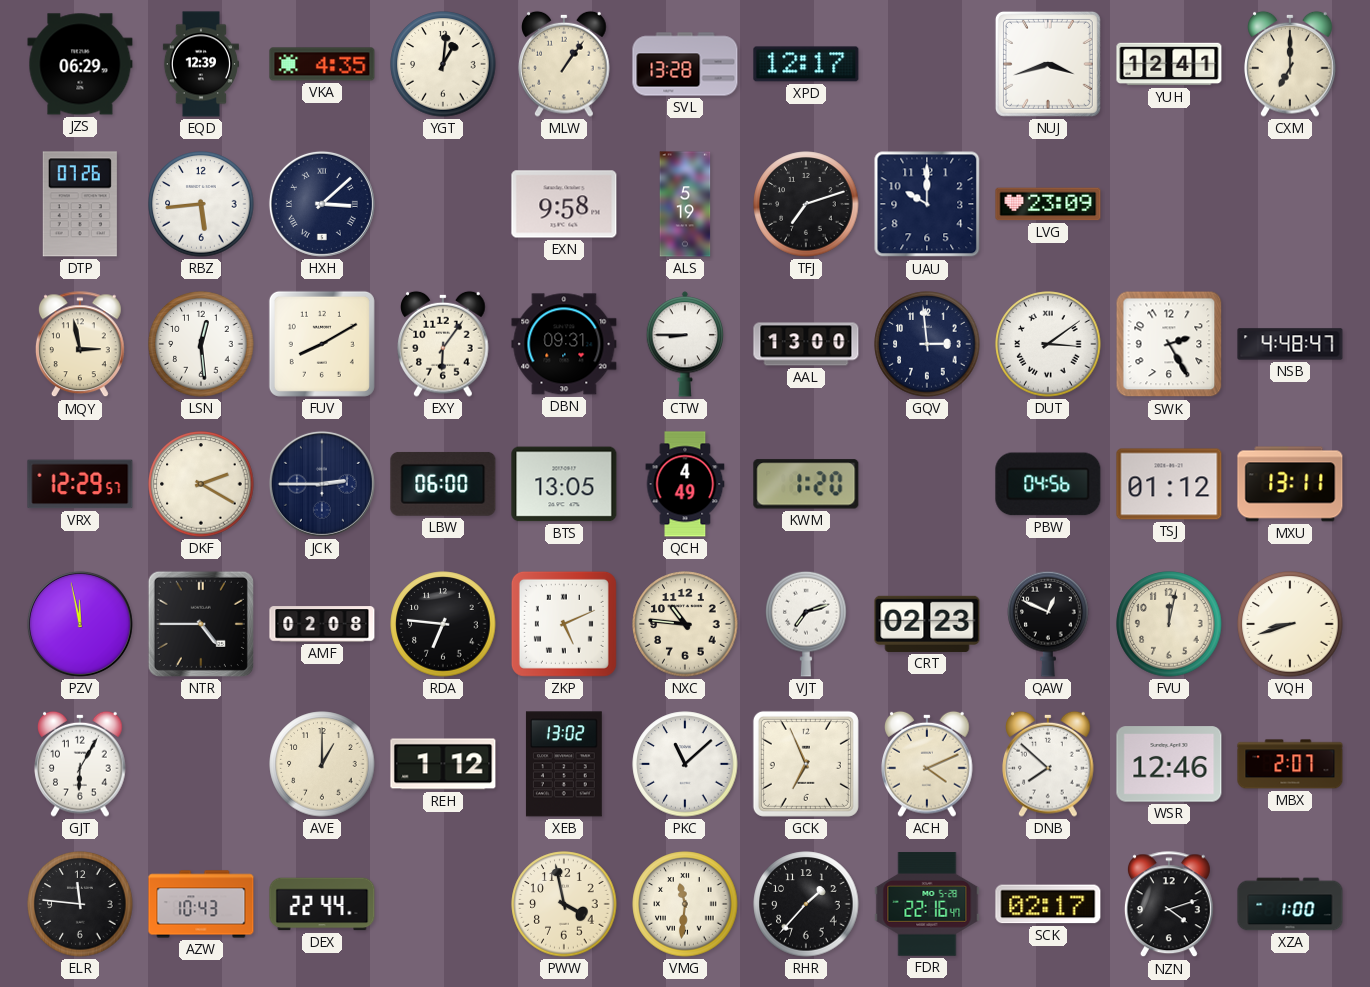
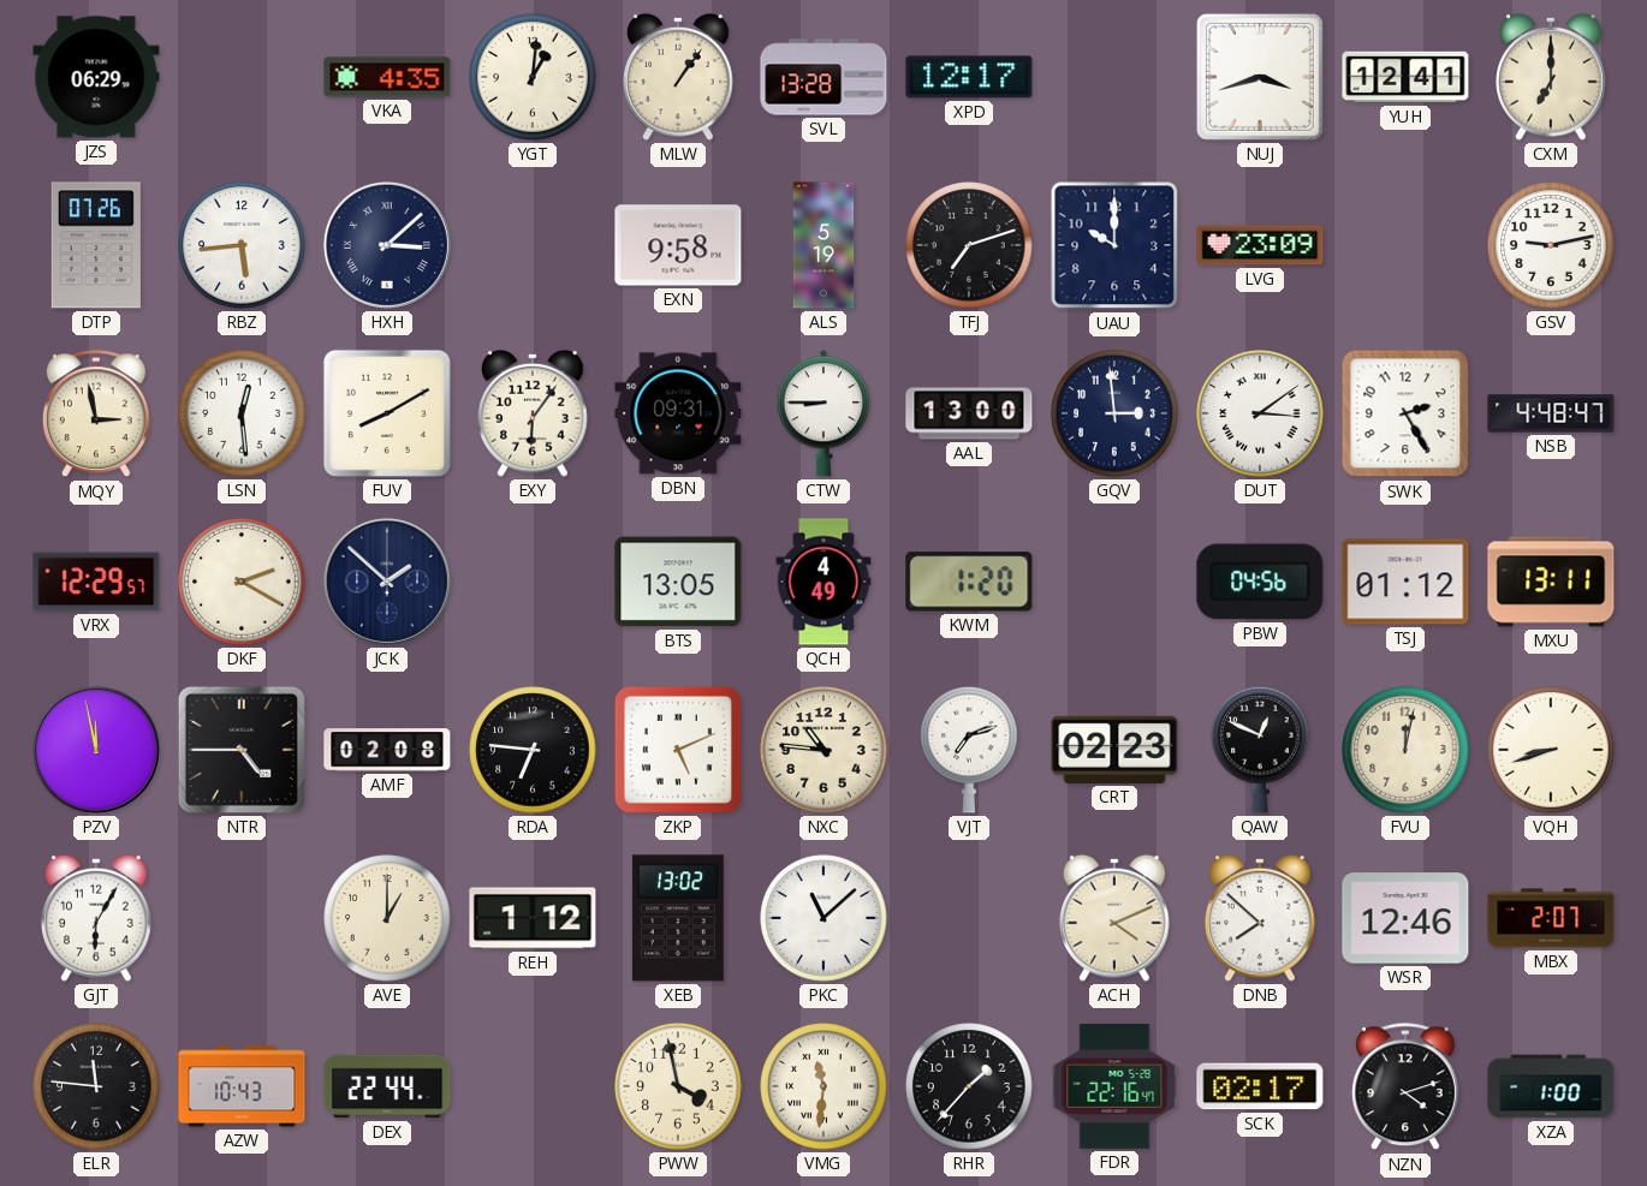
EQD: 12:39 -> none (201, 64)
GSV: none -> 9:13 (1551, 245)
JCK: 2:45 -> 1:52 (387, 582)
LBW: 06:00 -> none (443, 484)
GCK: 6:56 -> none (806, 764)
